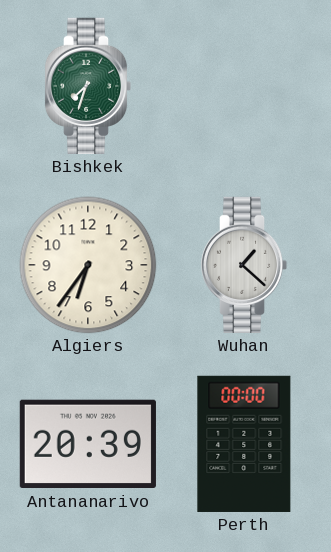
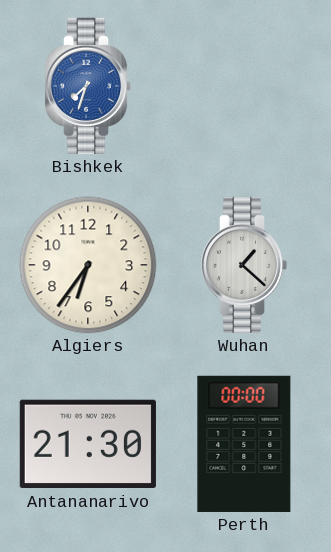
Bishkek dial: green -> blue (88, 86)
Antananarivo: 20:39 -> 21:30 (88, 444)
